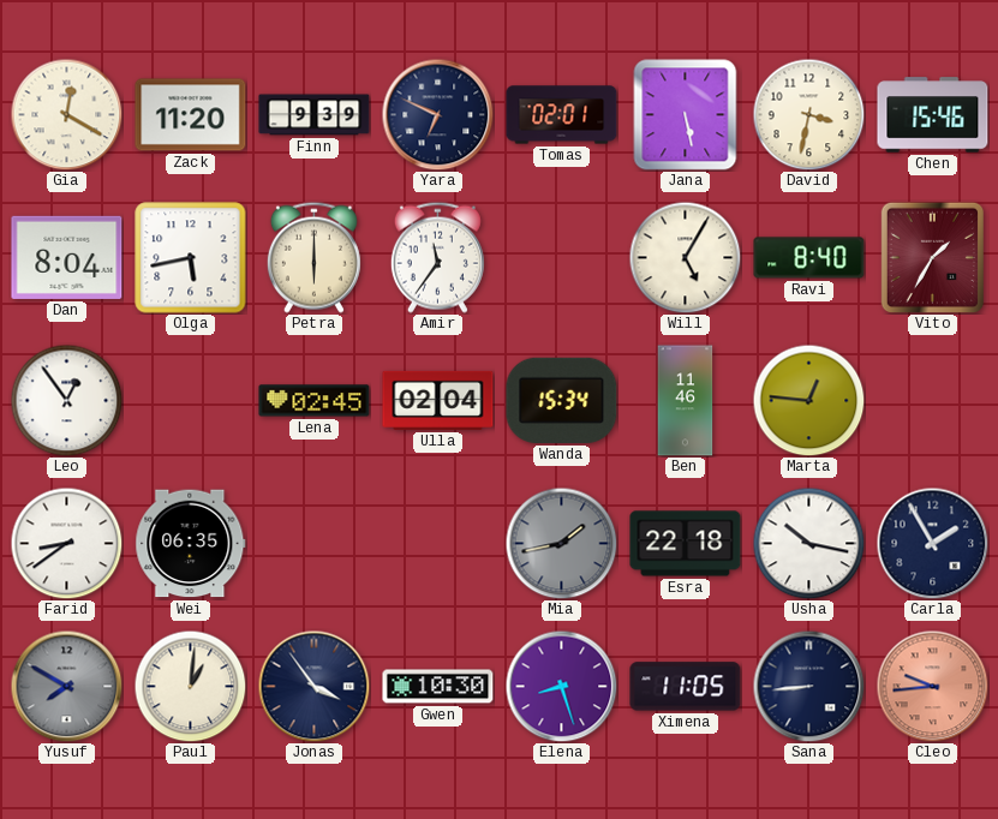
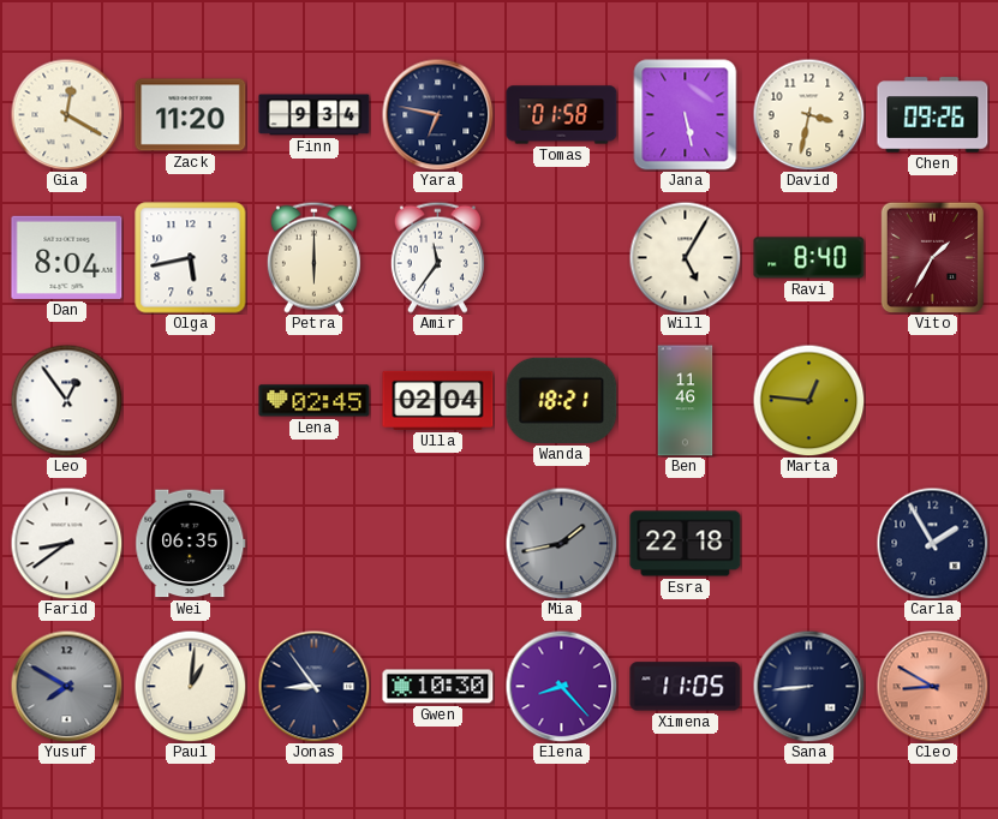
Finn: 9:39 -> 9:34 (315, 115)
Yara: 6:49 -> 6:47 (437, 114)
Tomas: 02:01 -> 01:58 (562, 115)
Chen: 15:46 -> 09:26 (933, 115)
Wanda: 15:34 -> 18:21 (562, 400)
Usha: 10:17 -> none (808, 543)
Jonas: 3:54 -> 8:54 (313, 686)
Elena: 8:27 -> 8:23 (561, 686)
Cleo: 9:44 -> 8:50 (932, 686)
